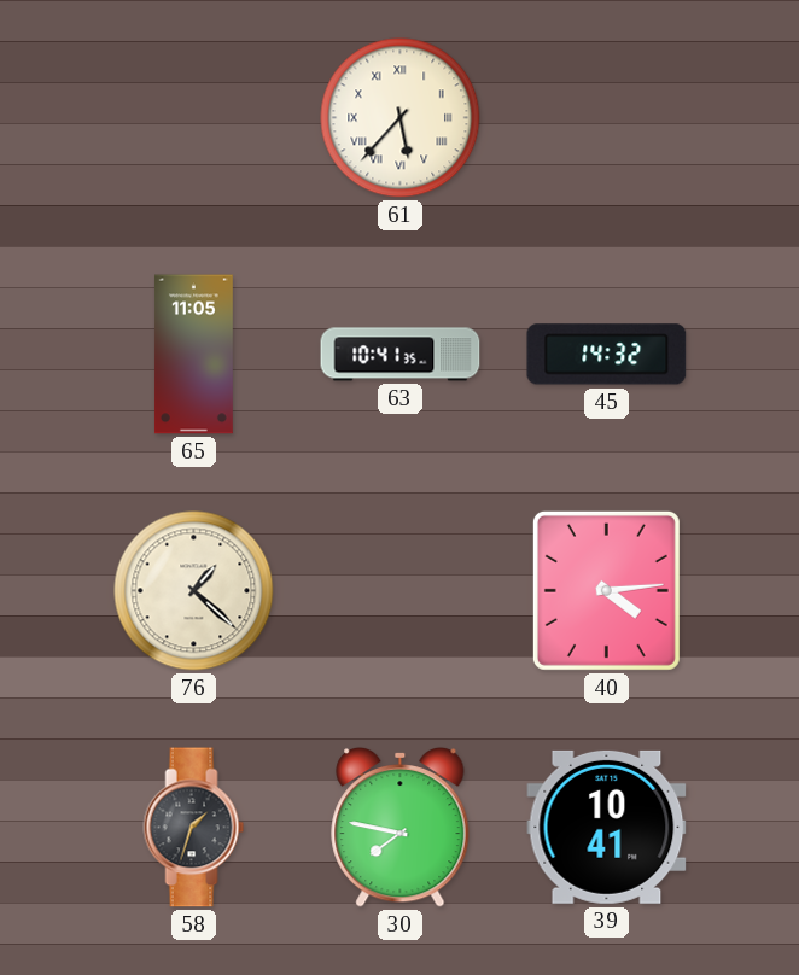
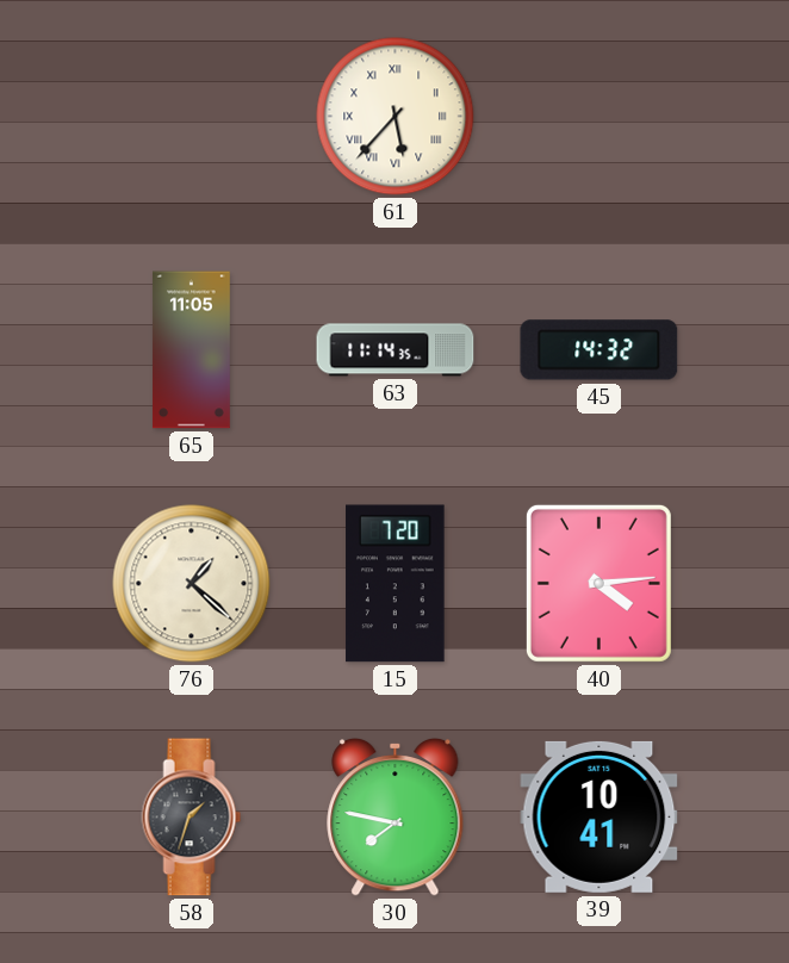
63: 10:41 -> 11:14 (396, 350)
15: none -> 7:20 (396, 584)
